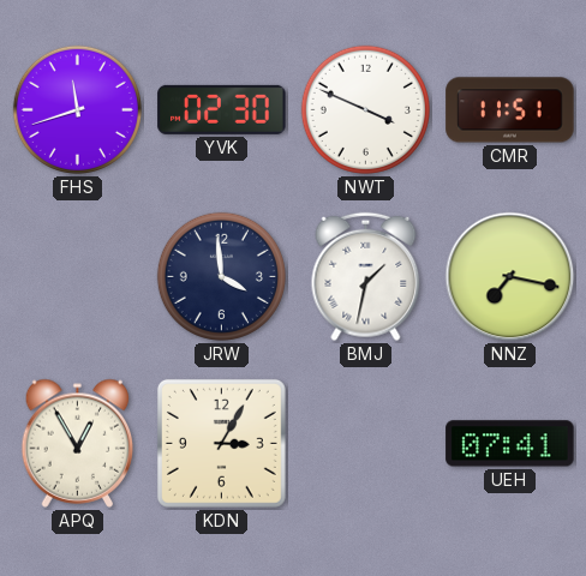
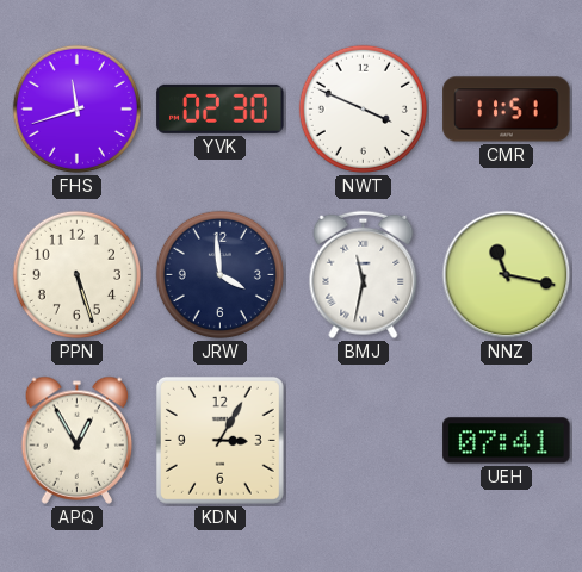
PPN: none -> 5:27 (76, 274)
BMJ: 1:32 -> 11:32 (364, 275)
NNZ: 7:17 -> 11:17 (507, 275)
